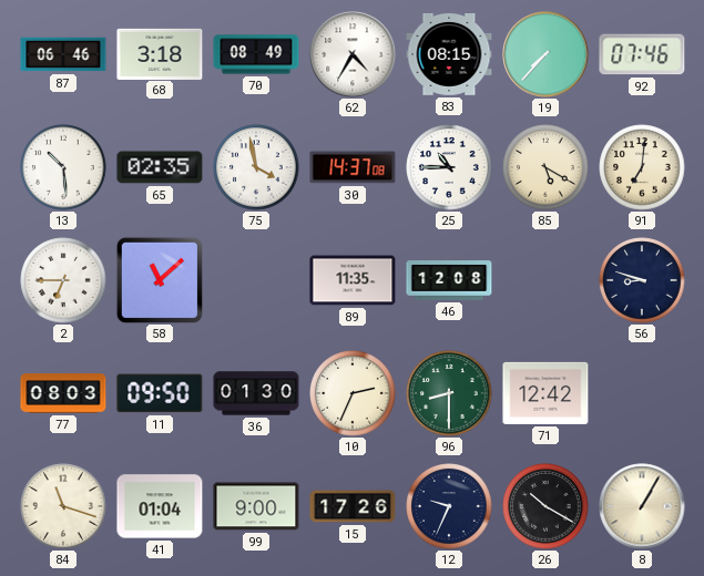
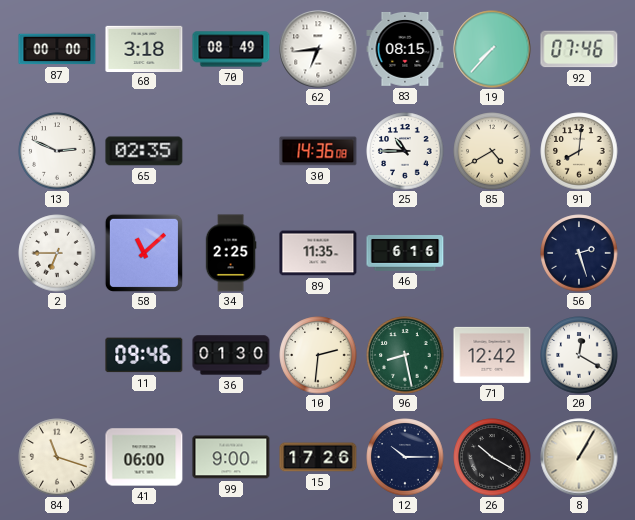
87: 06:46 -> 00:00 (57, 49)
62: 4:35 -> 6:44 (318, 49)
13: 10:29 -> 2:49 (57, 151)
75: 3:58 -> none (256, 167)
30: 14:37 -> 14:36 (318, 151)
85: 5:20 -> 4:40 (492, 151)
91: 7:01 -> 8:01 (579, 151)
34: none -> 2:25 (231, 253)
46: 12:08 -> 6:16 (405, 254)
56: 8:48 -> 2:27 (579, 253)
77: 08:03 -> none (63, 393)
11: 09:50 -> 09:46 (144, 355)
10: 2:34 -> 2:31 (318, 355)
96: 8:30 -> 8:28 (405, 355)
20: none -> 12:20 (579, 355)
41: 01:04 -> 06:00 (144, 457)
12: 9:34 -> 10:15 (405, 457)
